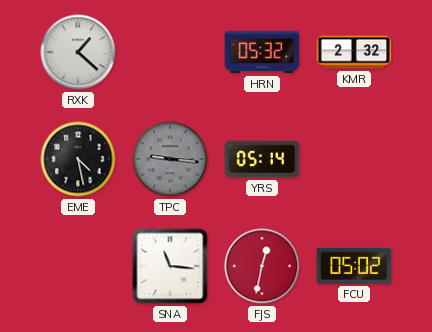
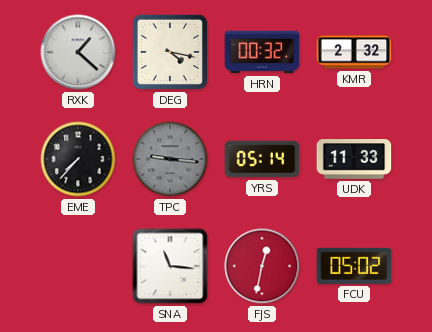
DEG: none -> 4:17 (170, 52)
HRN: 05:32 -> 00:32 (262, 52)
EME: 4:28 -> 7:37 (78, 159)
UDK: none -> 11:33 (354, 159)
